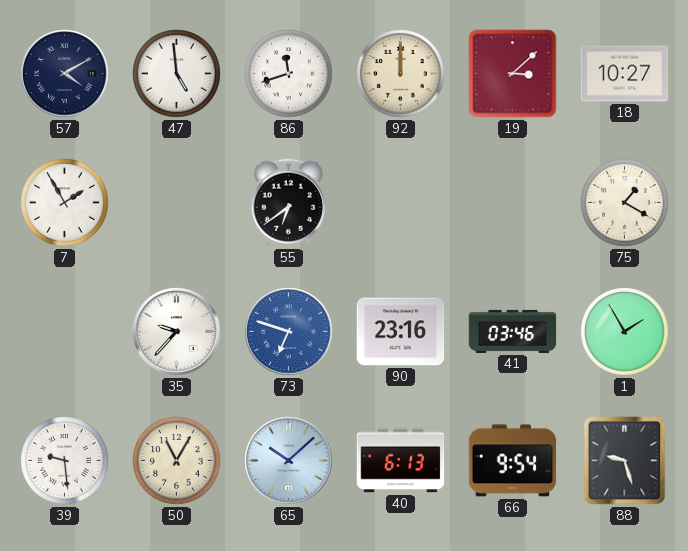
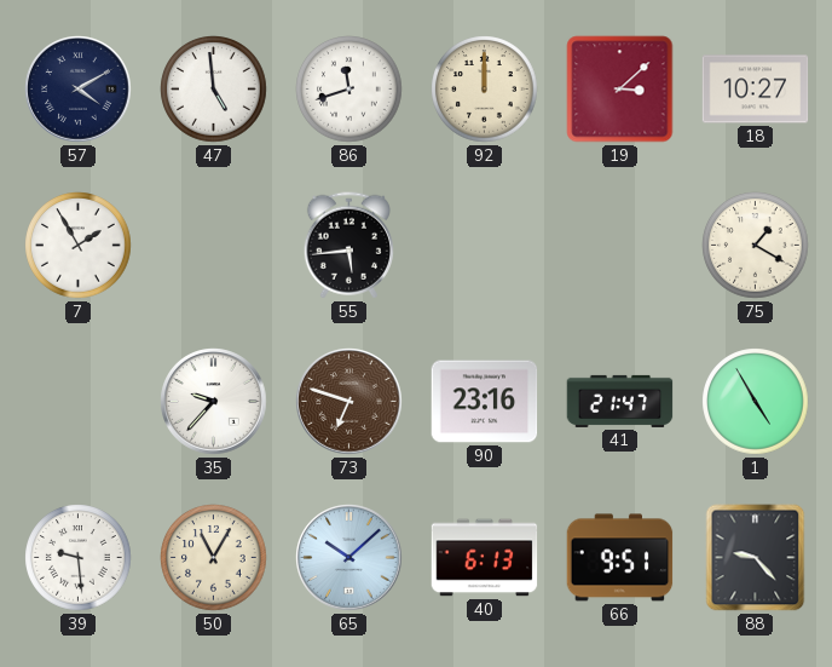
55: 6:39 -> 5:44 (348, 246)
73 dial: blue -> brown (349, 402)
41: 03:46 -> 21:47 (620, 401)
1: 1:55 -> 4:55 (756, 402)
66: 9:54 -> 9:51 (620, 558)
88: 9:27 -> 9:23 (756, 558)
